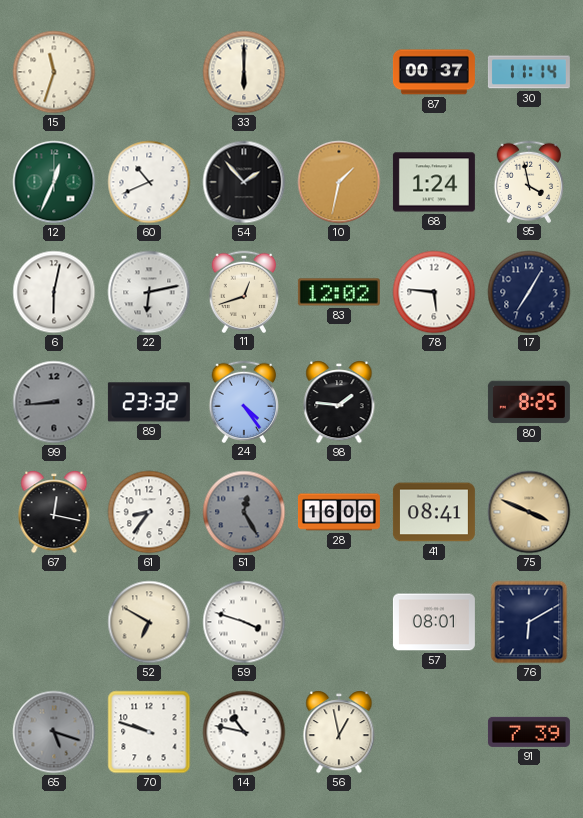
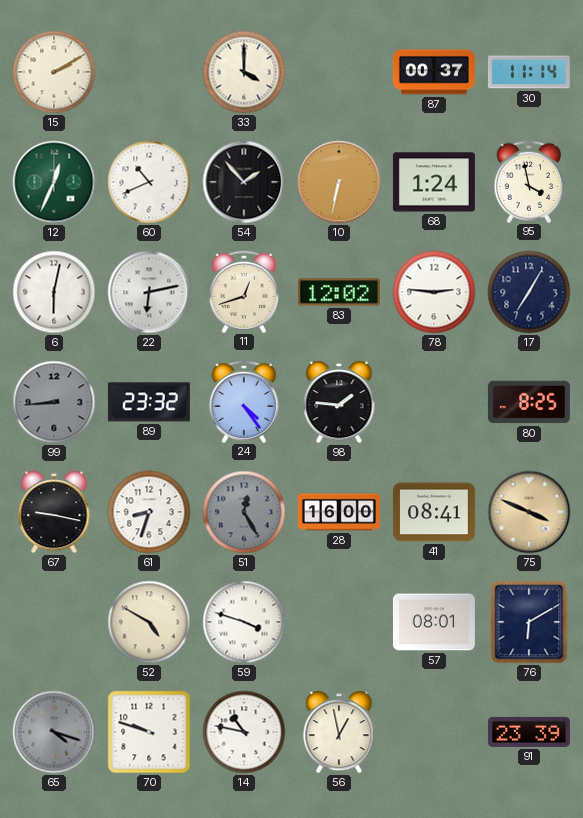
15: 11:33 -> 2:10 (54, 72)
33: 6:00 -> 4:00 (244, 72)
10: 1:32 -> 6:32 (339, 182)
78: 5:46 -> 2:46 (434, 292)
67: 12:17 -> 9:17 (54, 512)
61: 8:36 -> 8:33 (149, 512)
52: 6:50 -> 4:50 (149, 622)
65: 5:18 -> 4:18 (54, 732)
91: 7:39 -> 23:39 (529, 732)
